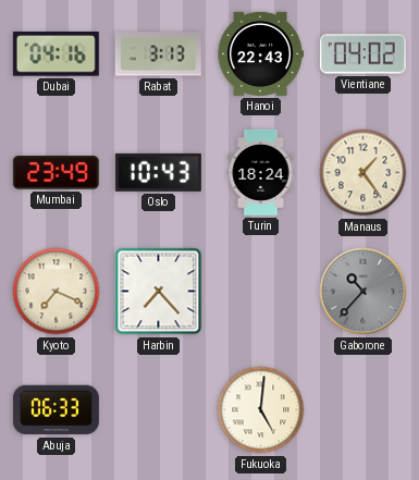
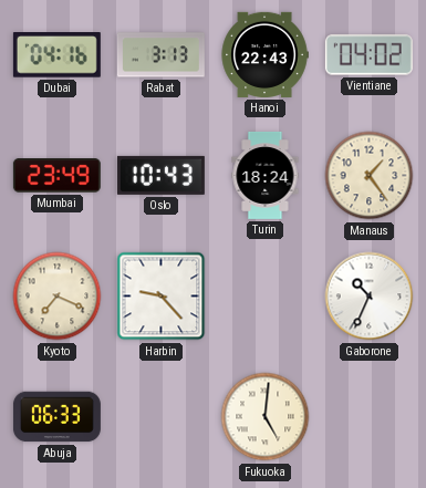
Harbin: 7:23 -> 9:23 (162, 297)
Gaborone: 10:37 -> 10:34 (370, 297)
Gaborone dial: grey -> white (370, 297)
